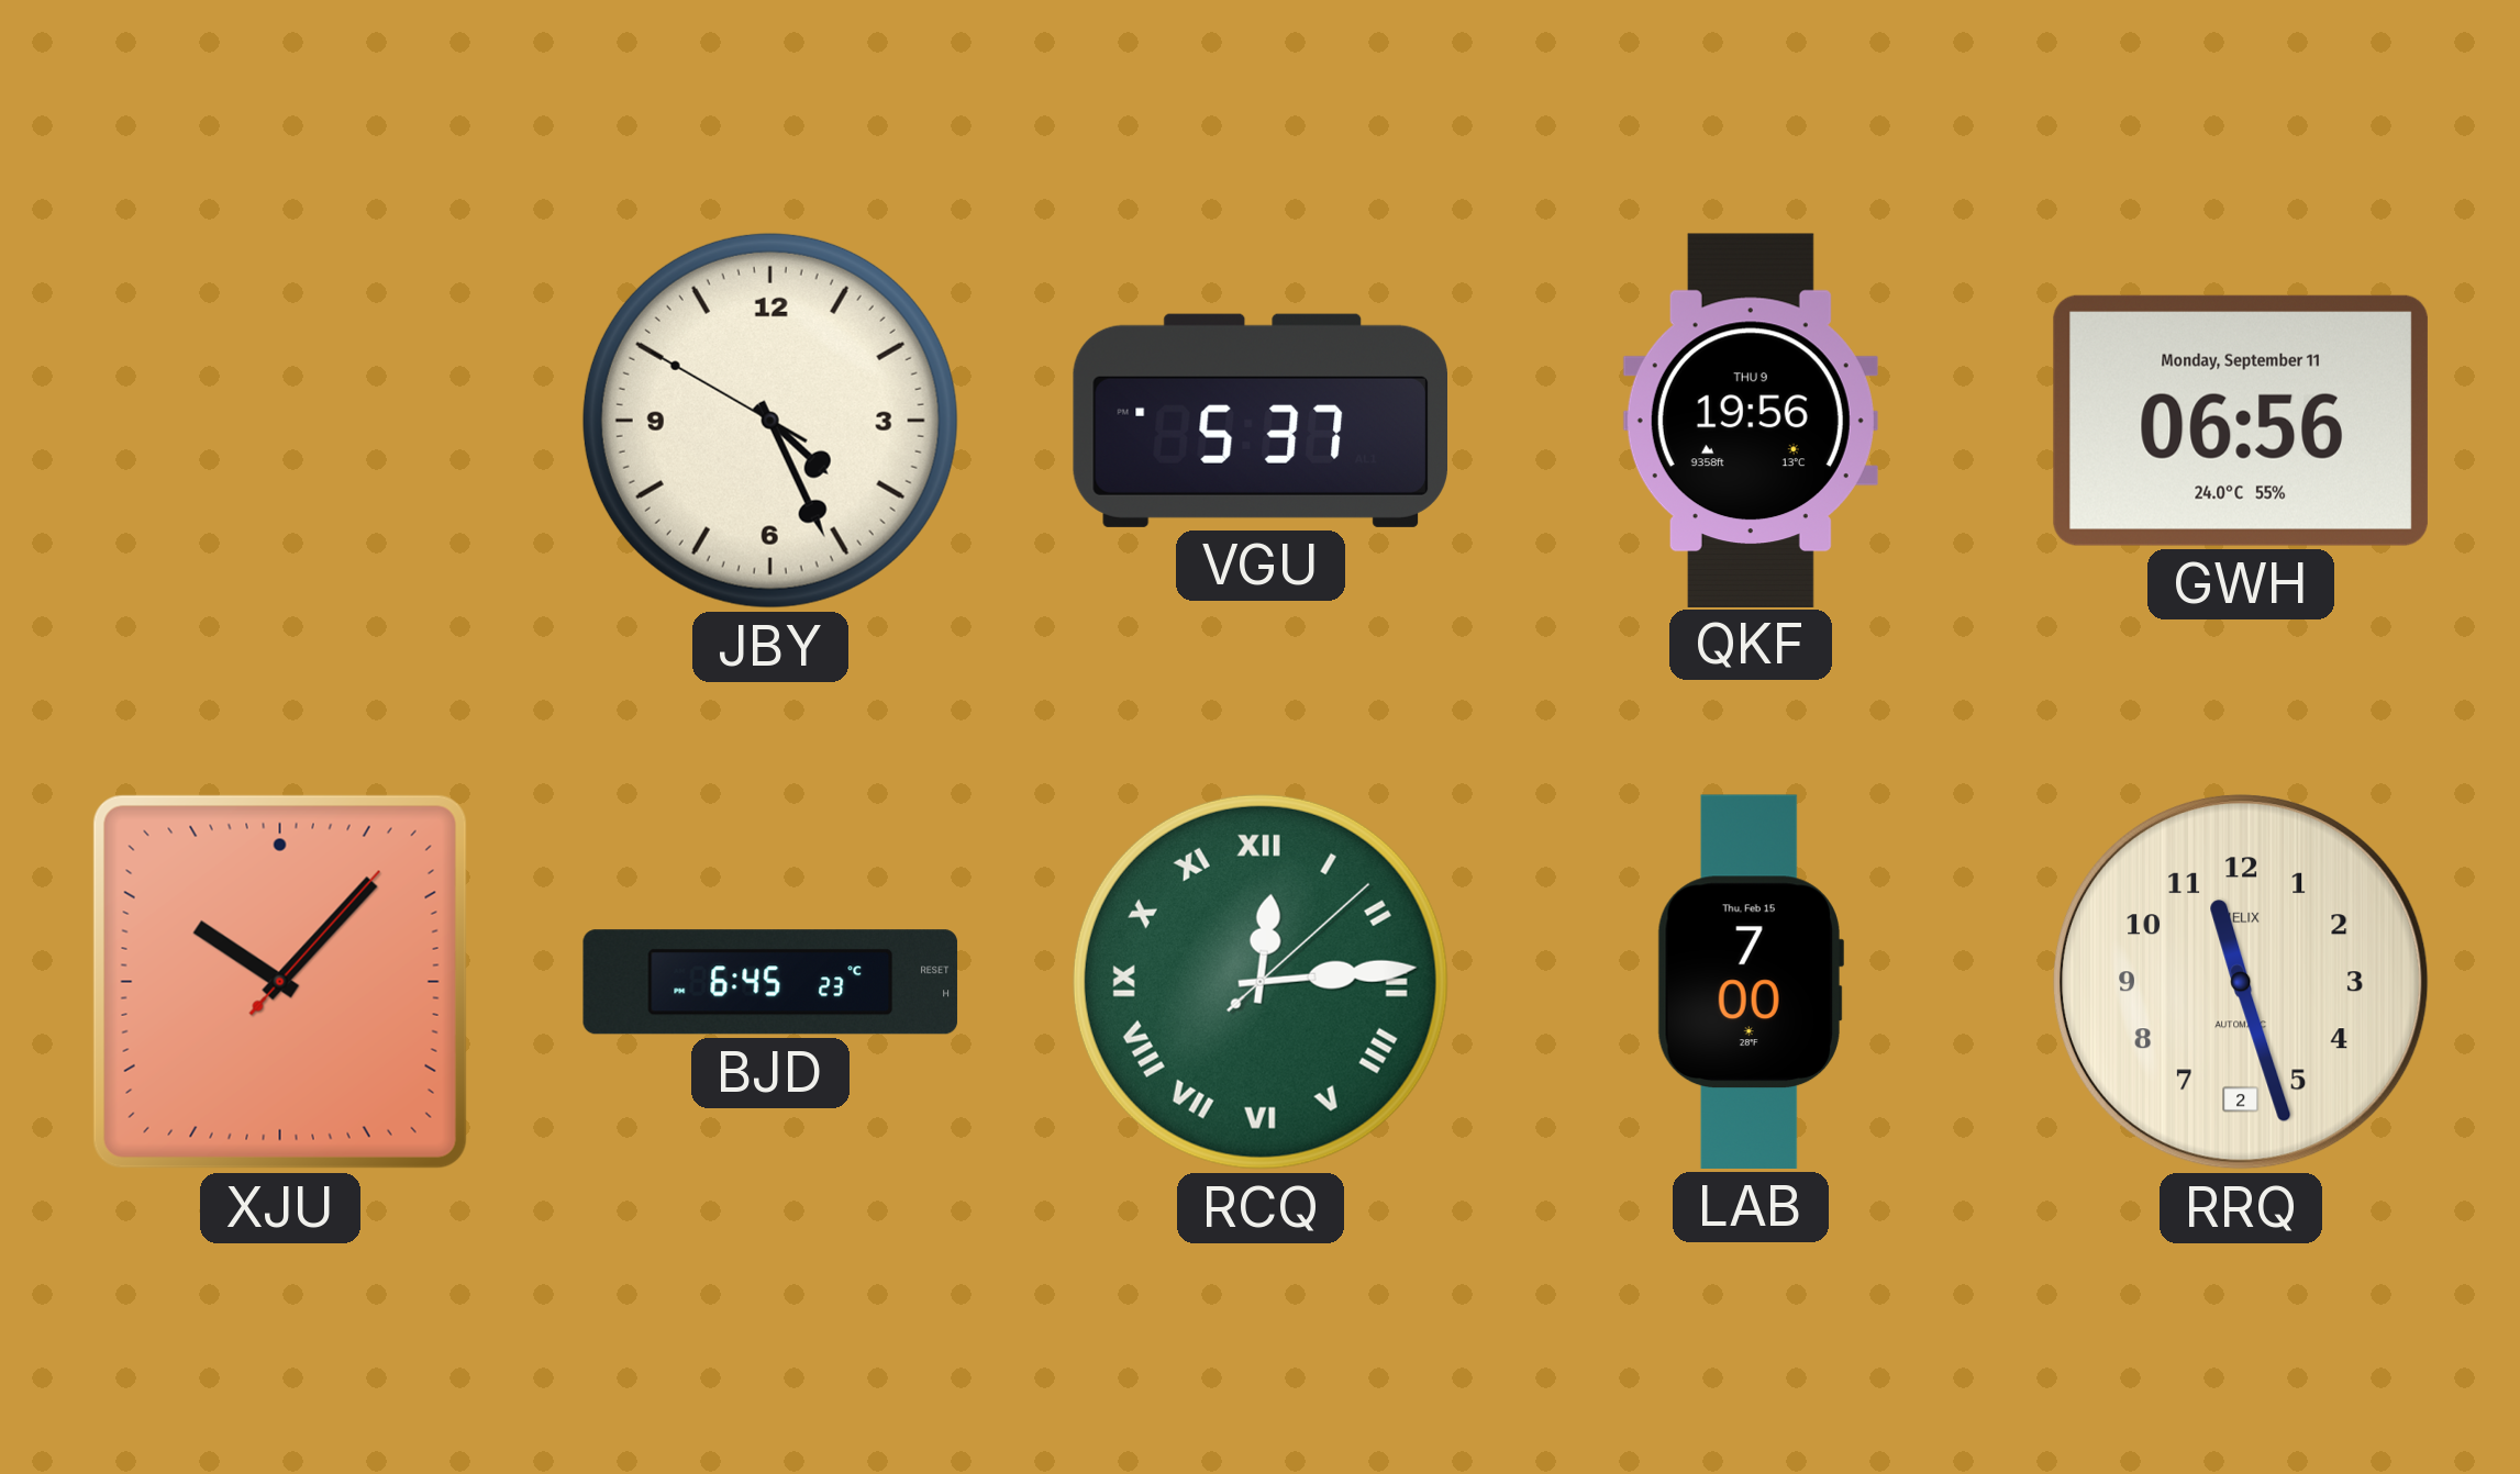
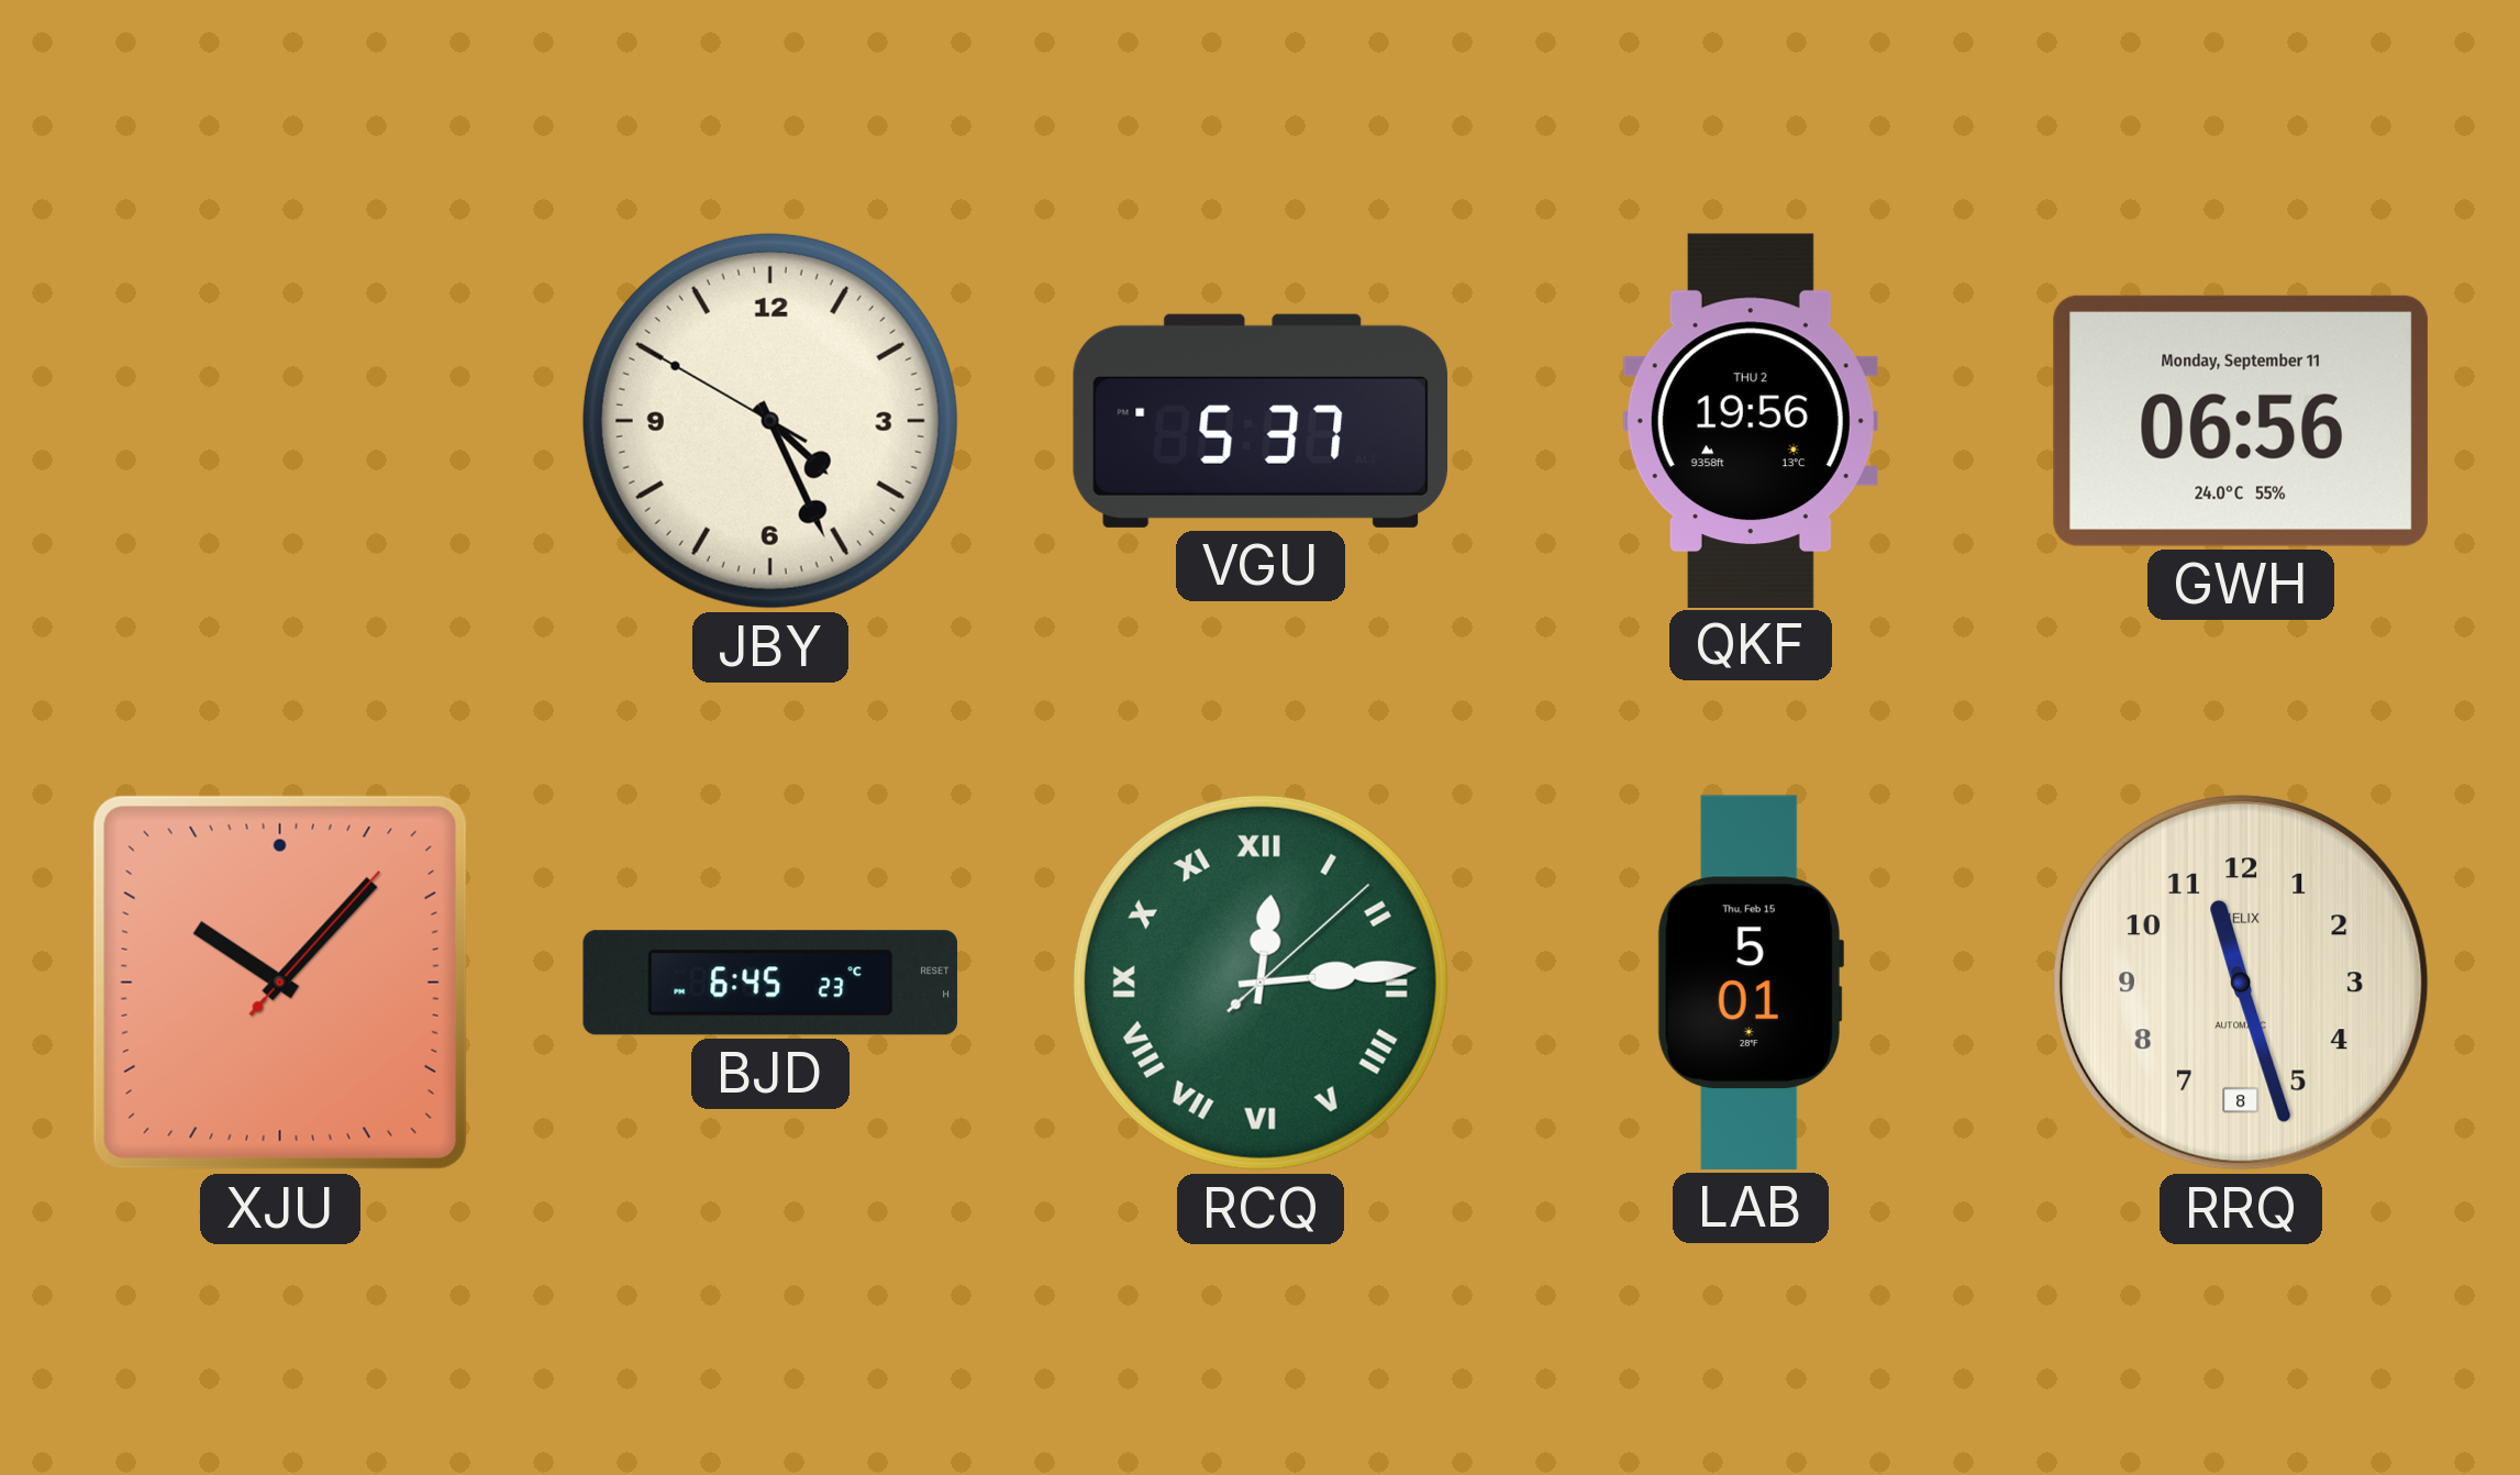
QKF date: THU 9 -> THU 2 (1751, 420)
LAB: 7:00 -> 5:01 (1750, 983)
RRQ date: 2 -> 8 (2241, 983)
